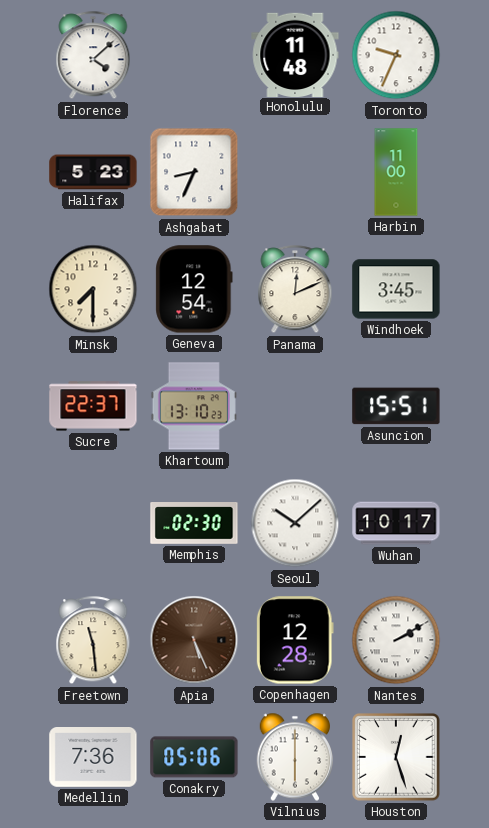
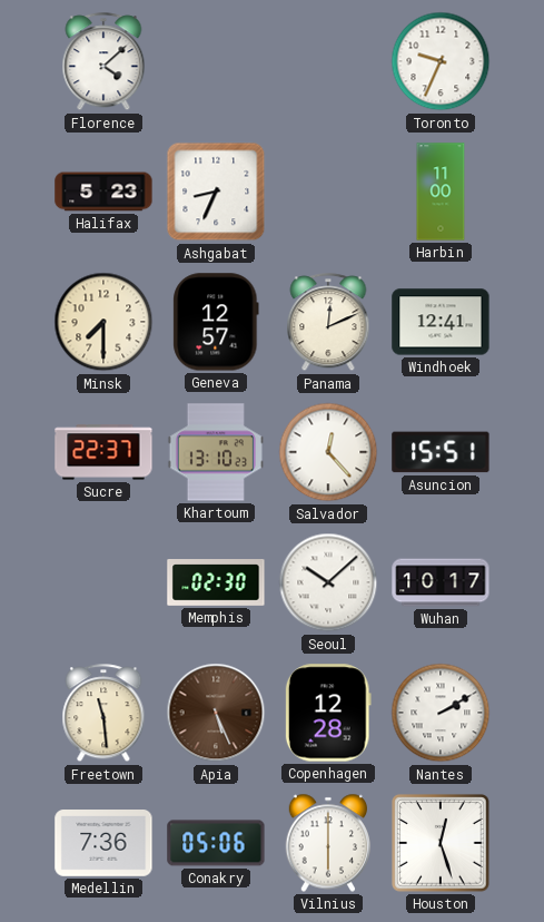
Honolulu: 11:48 -> none (295, 54)
Geneva: 12:54 -> 12:57 (216, 322)
Windhoek: 3:45 -> 12:41 (441, 322)
Salvador: none -> 12:23 (328, 452)
